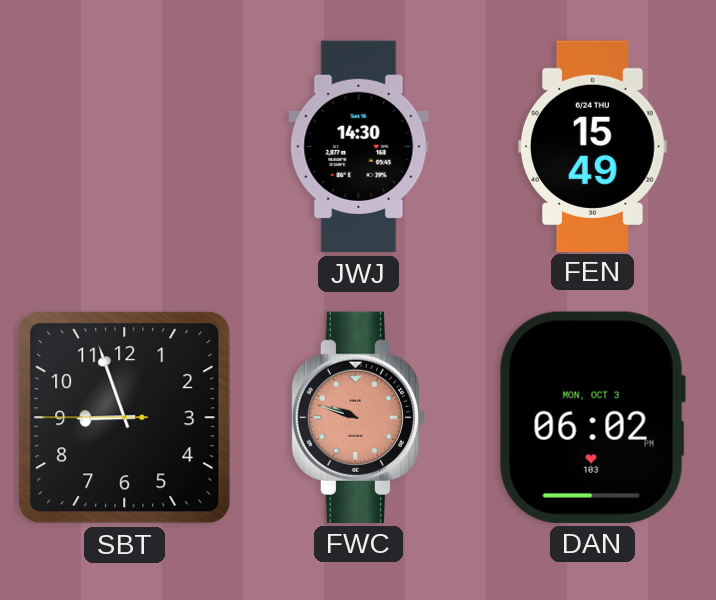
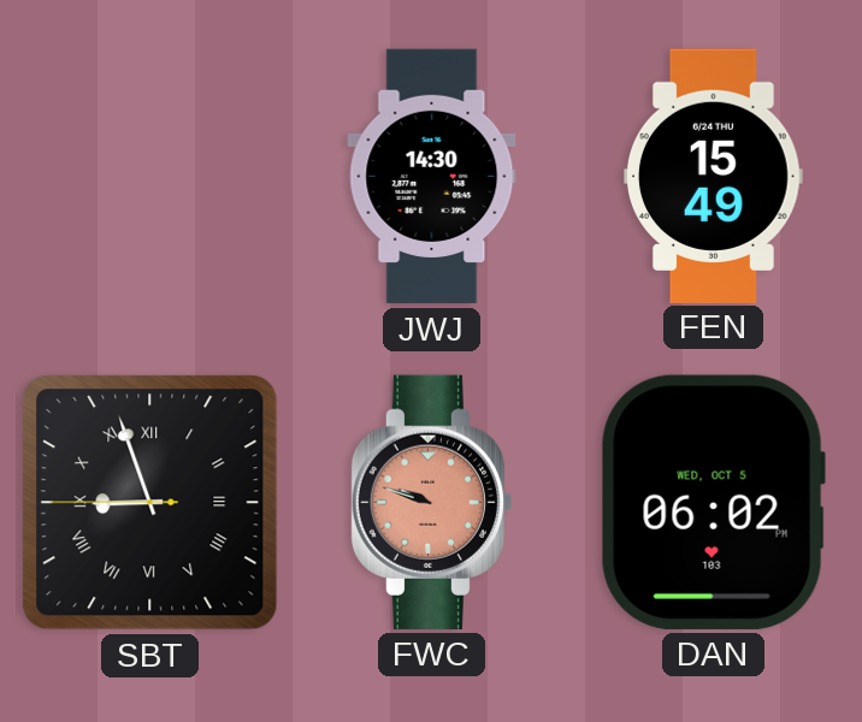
SBT numerals: Arabic -> Roman (150, 503)
DAN date: MON, OCT 3 -> WED, OCT 5 (713, 502)
